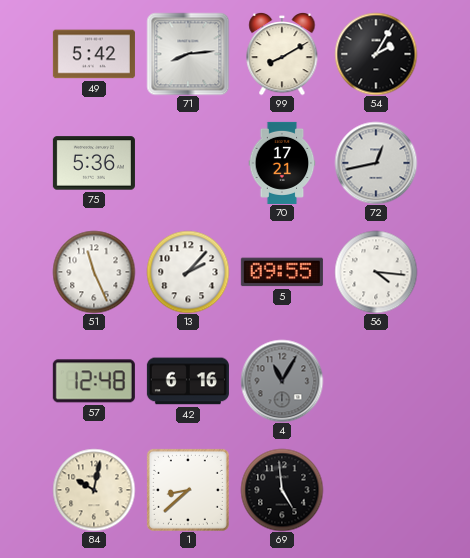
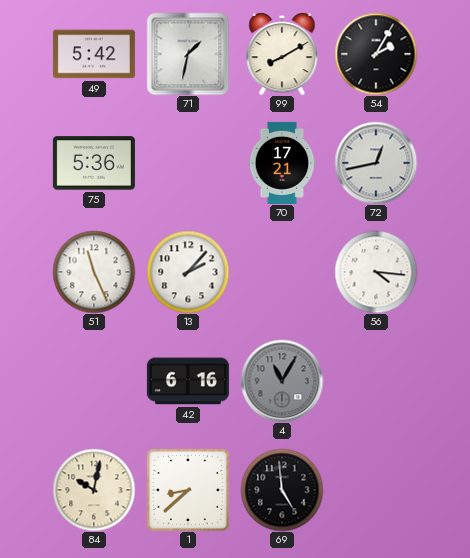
71: 8:14 -> 1:32 (188, 54)
5: 09:55 -> none (282, 272)
57: 12:48 -> none (94, 381)
